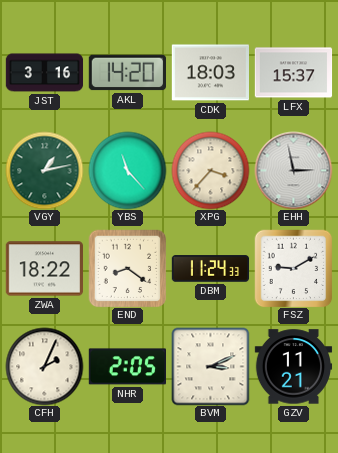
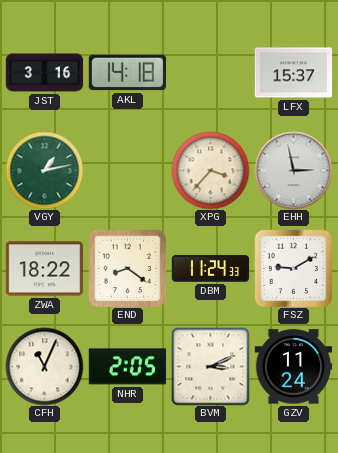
AKL: 14:20 -> 14:18 (127, 73)
CDK: 18:03 -> none (210, 73)
YBS: 11:23 -> none (127, 170)
CFH: 2:04 -> 11:04 (44, 366)
GZV: 11:21 -> 11:24 (293, 367)
